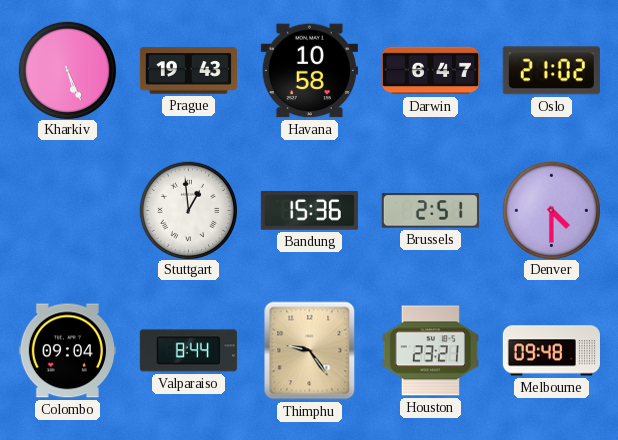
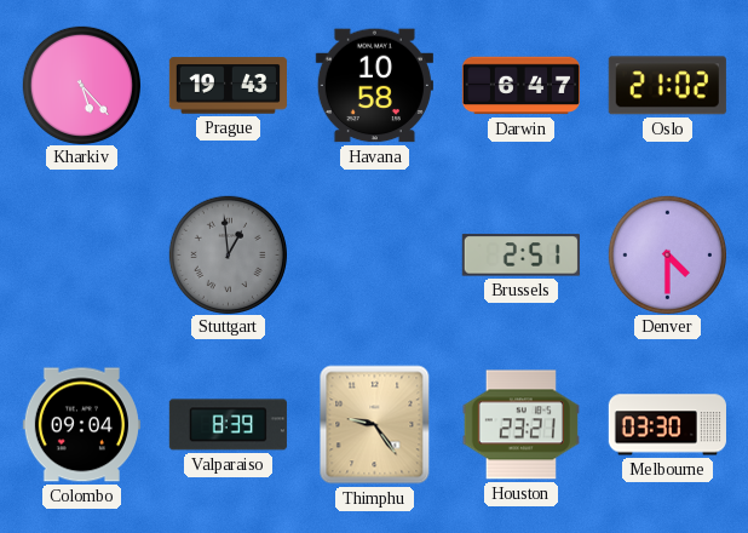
Kharkiv: 5:26 -> 5:23 (81, 85)
Stuttgart dial: white -> grey (228, 254)
Bandung: 15:36 -> none (309, 211)
Valparaiso: 8:44 -> 8:39 (228, 425)
Melbourne: 09:48 -> 03:30 (667, 425)
